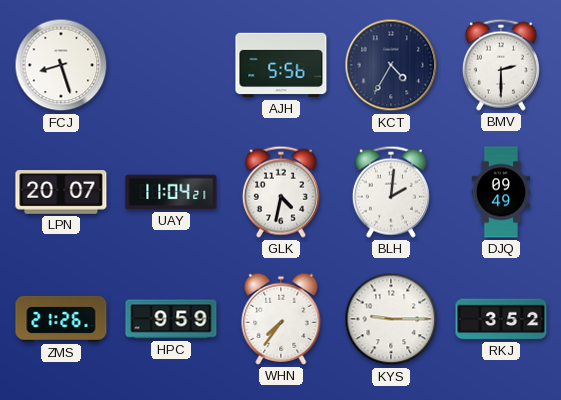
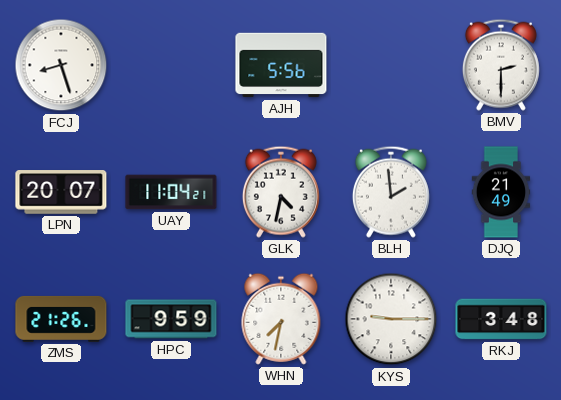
KCT: 4:35 -> none (391, 65)
BLH: 2:01 -> 1:59 (391, 192)
DJQ: 09:49 -> 21:49 (501, 192)
WHN: 7:36 -> 7:32 (281, 319)
RKJ: 3:52 -> 3:48 (501, 319)
